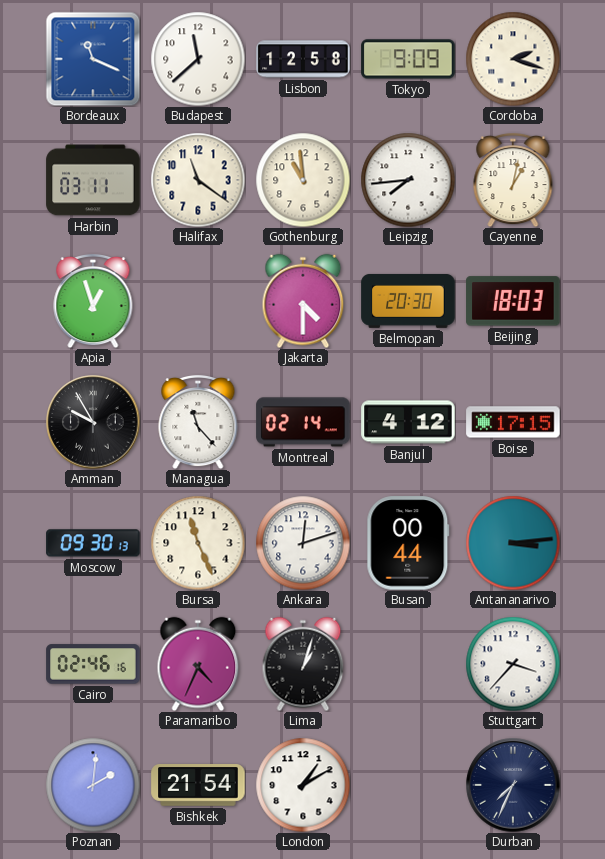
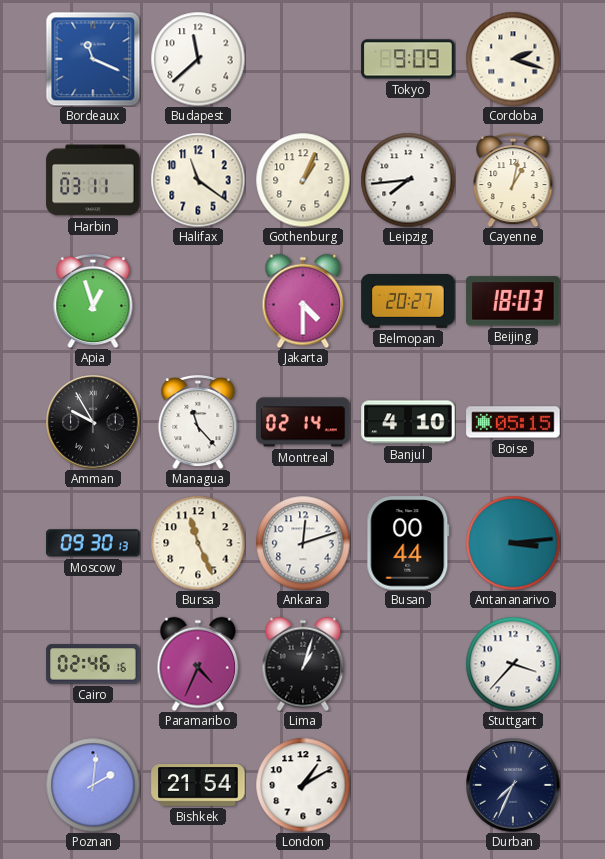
Lisbon: 12:58 -> none (303, 59)
Gothenburg: 10:59 -> 1:04 (303, 180)
Belmopan: 20:30 -> 20:27 (408, 301)
Banjul: 4:12 -> 4:10 (408, 422)
Boise: 17:15 -> 05:15 (513, 422)
